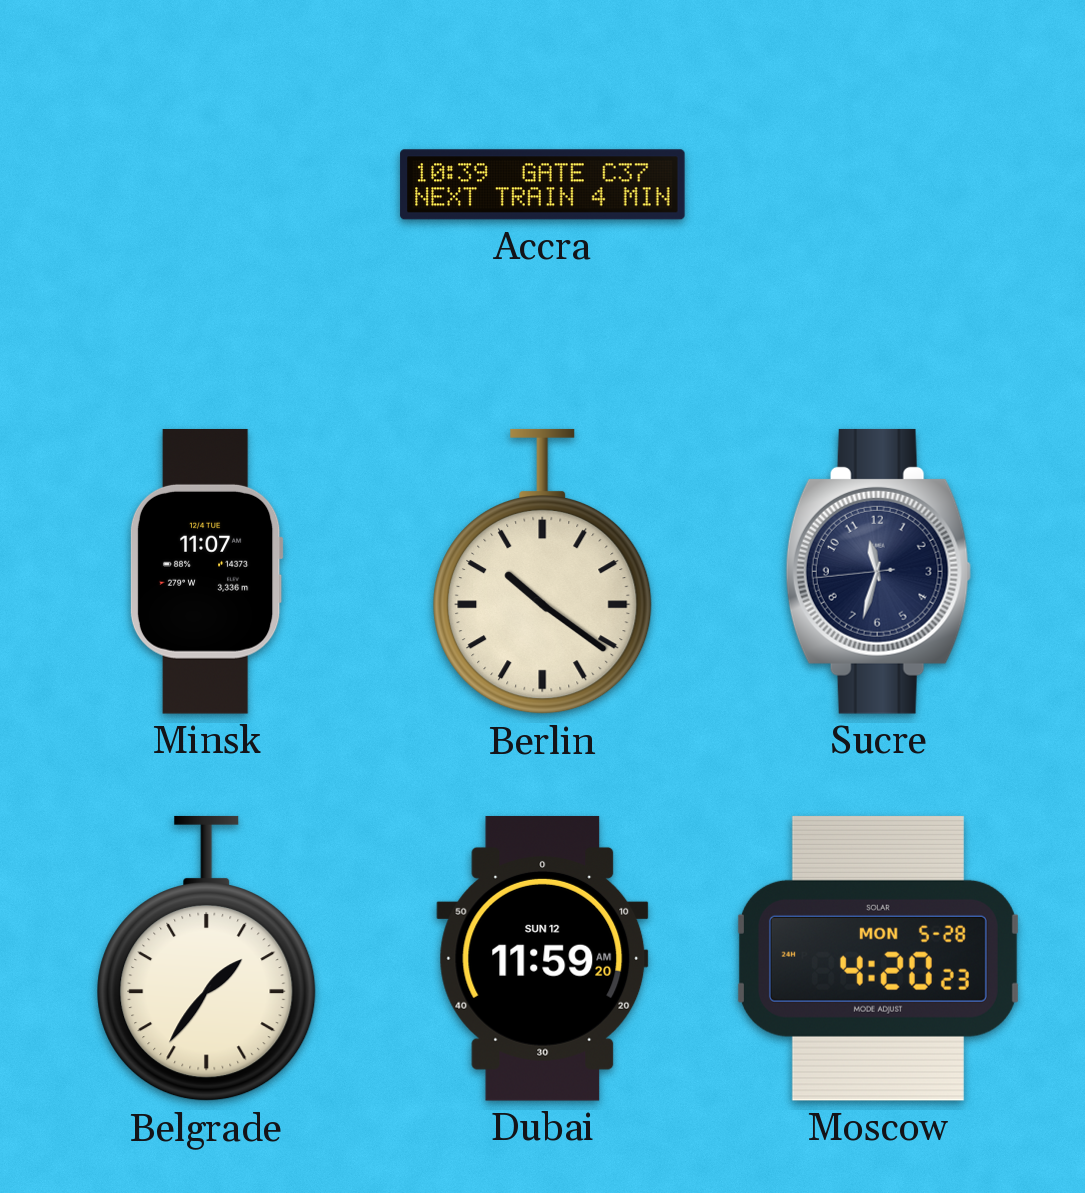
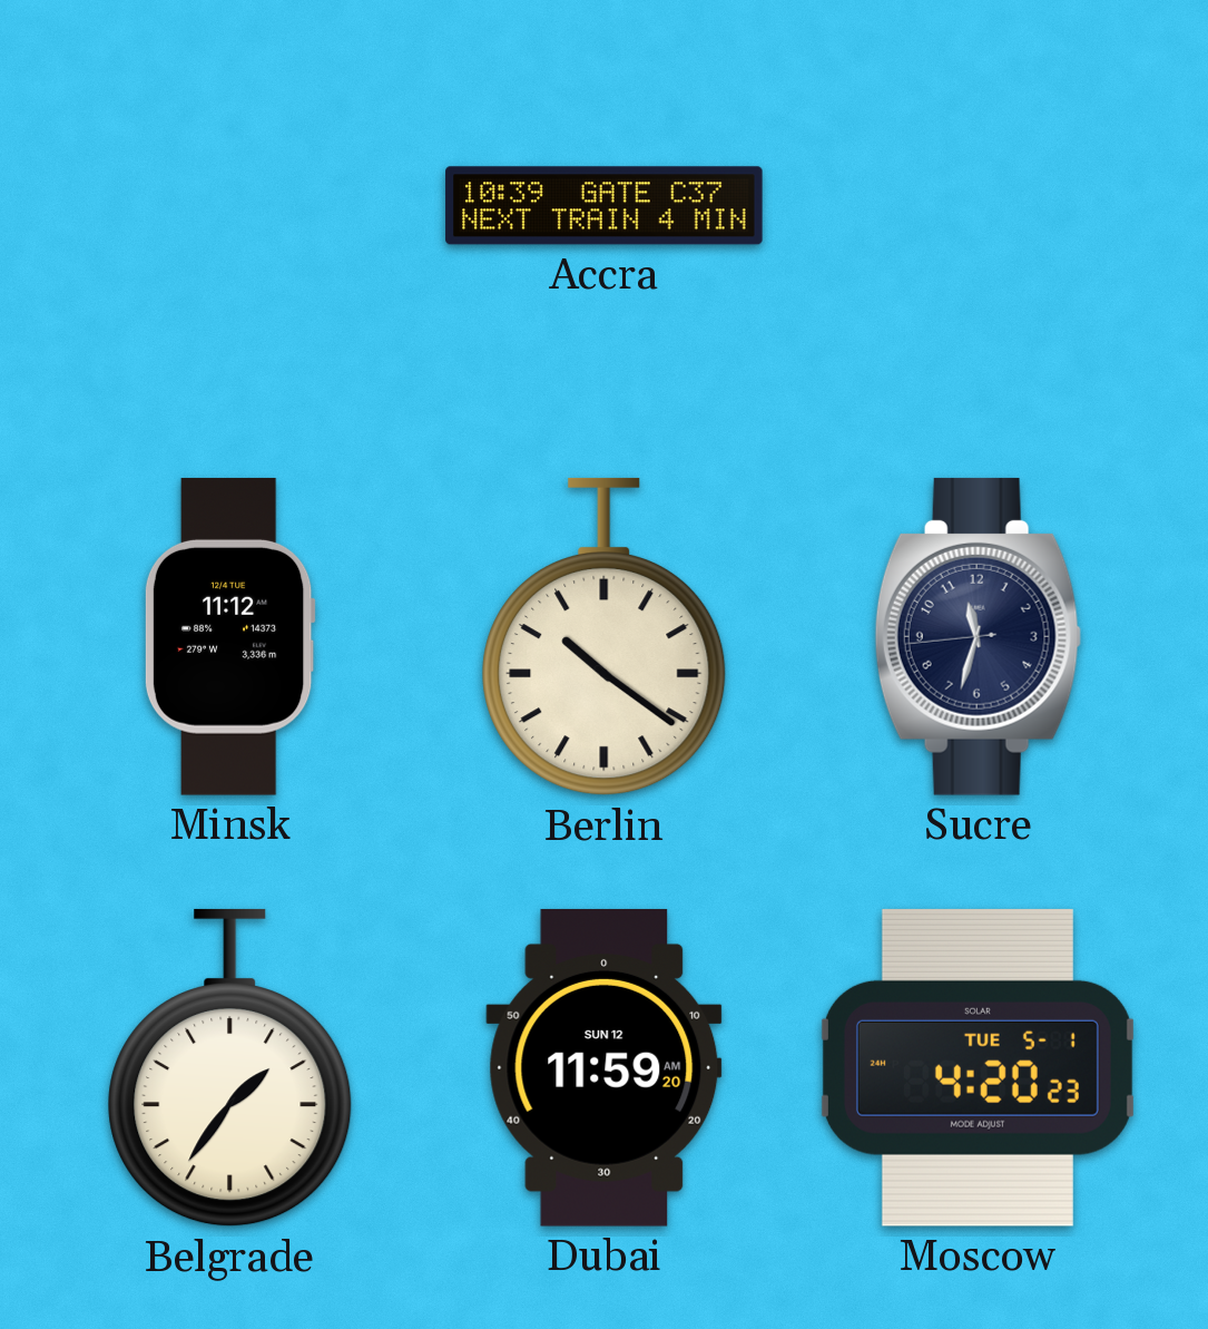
Minsk: 11:07 -> 11:12 (229, 636)
Moscow date: MON 5-28 -> TUE 5-1 (978, 1067)
